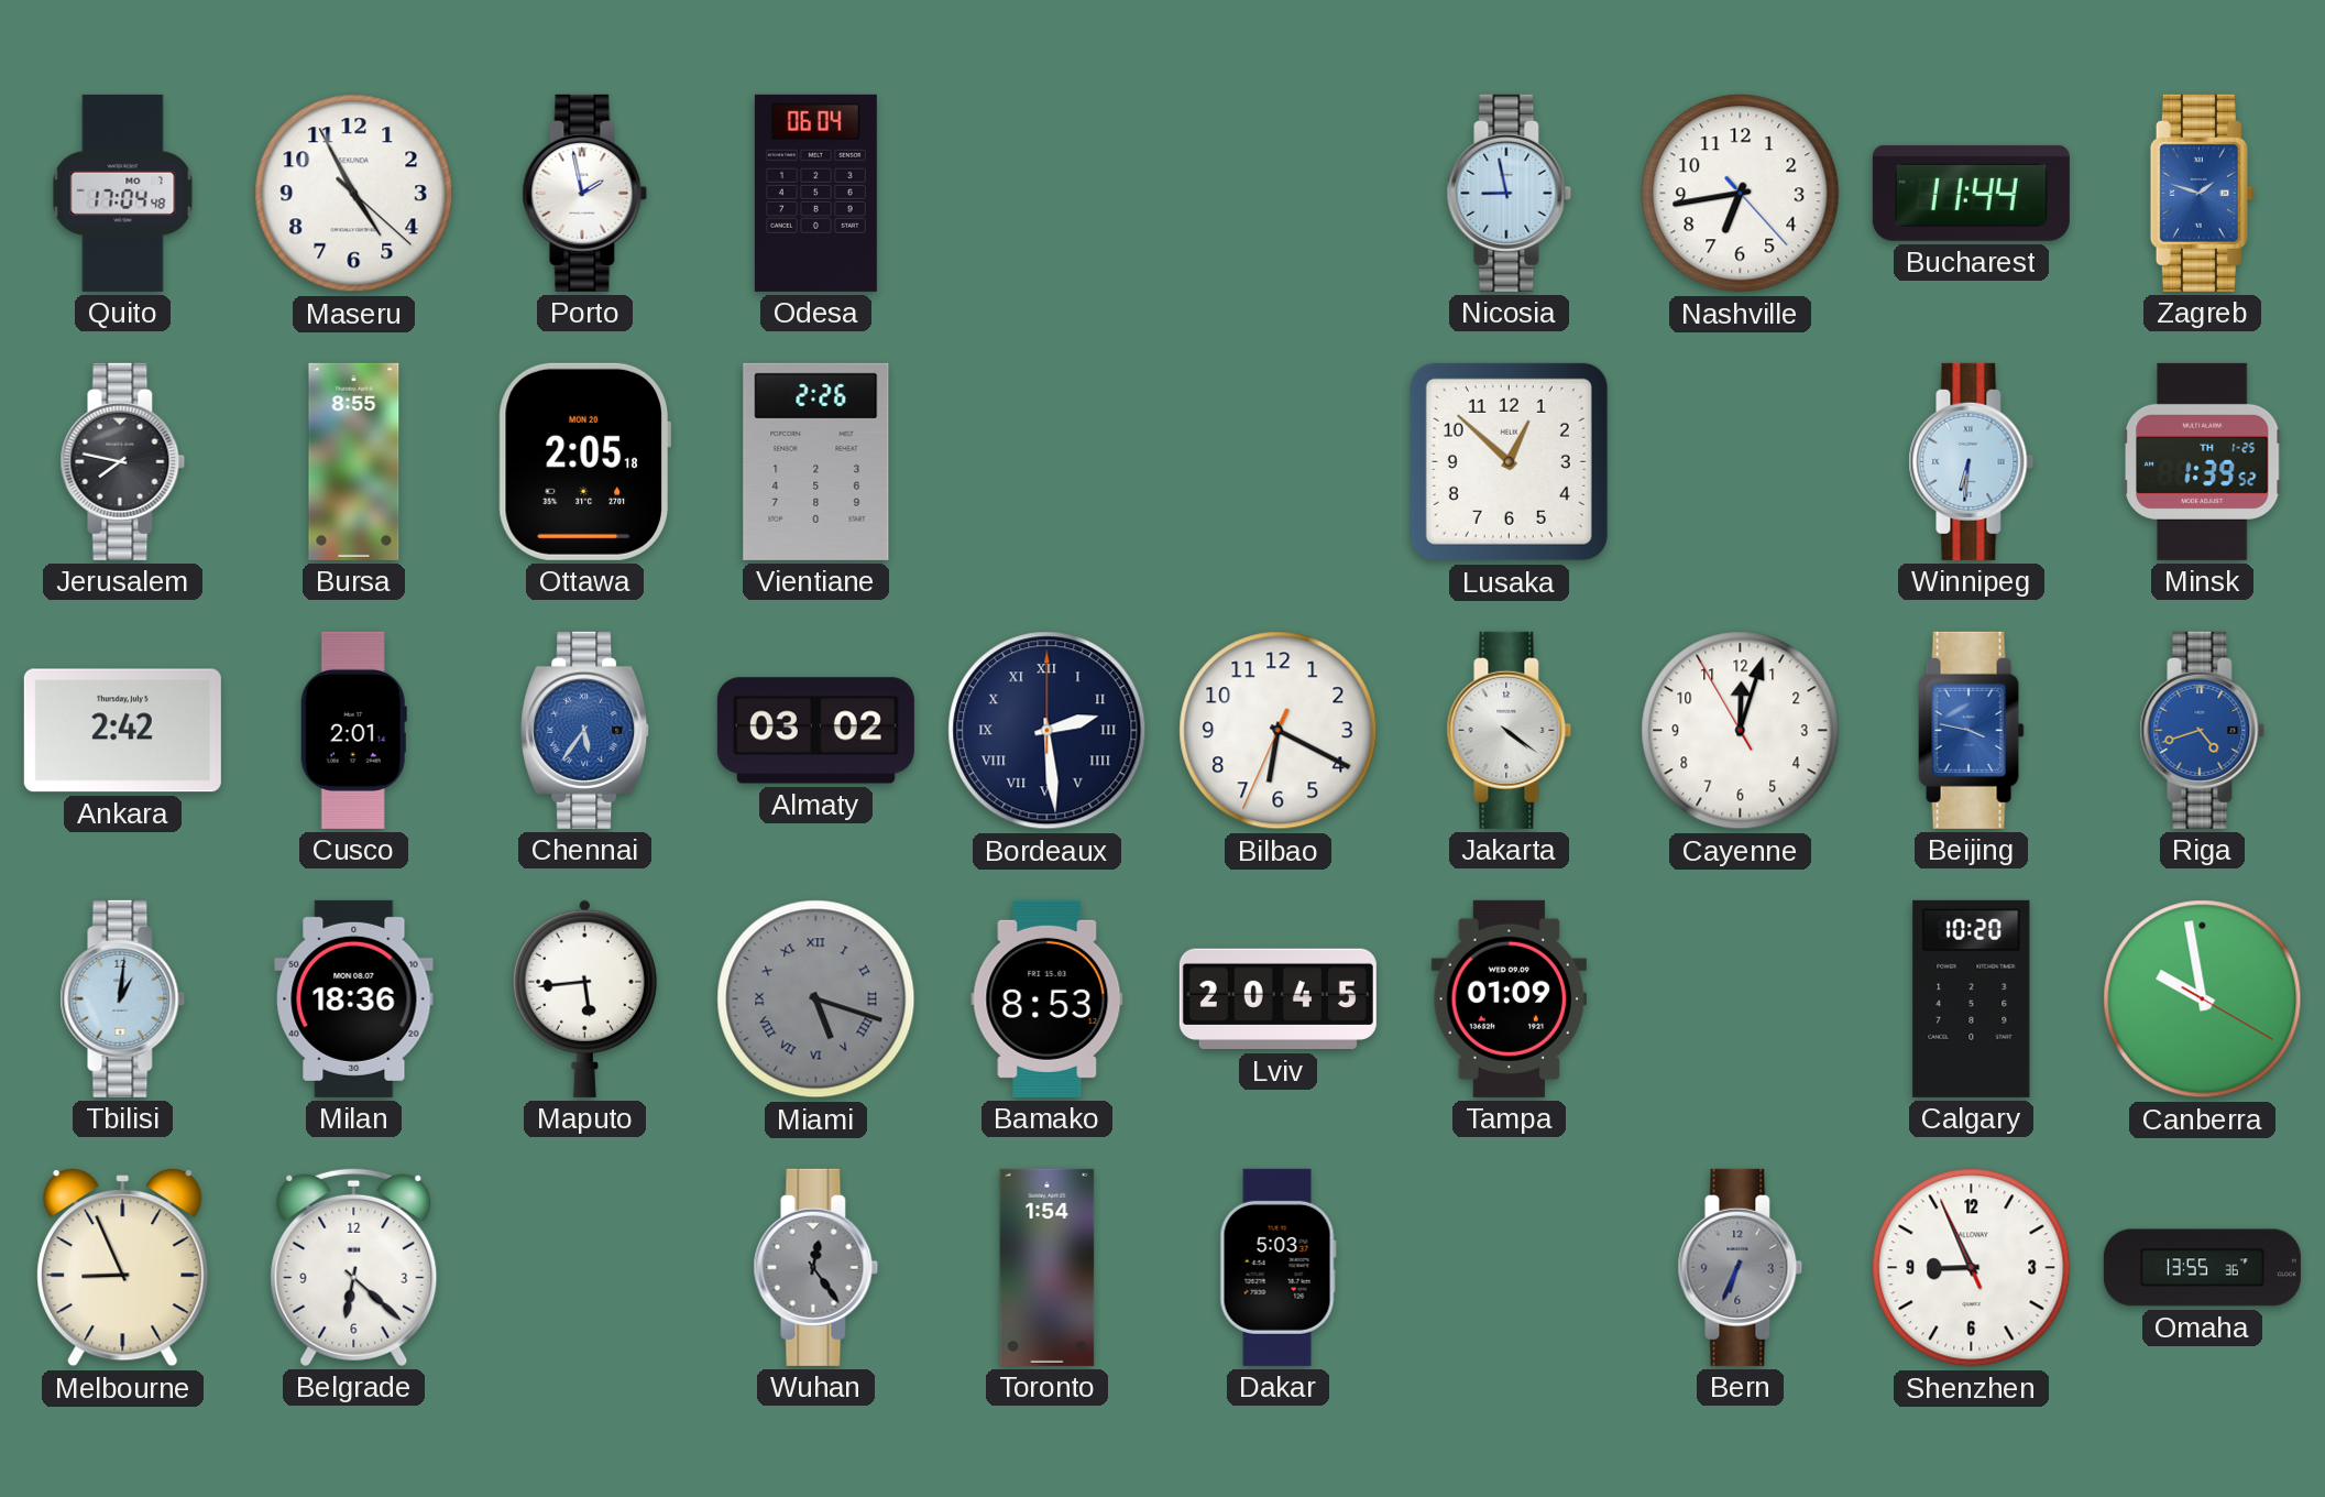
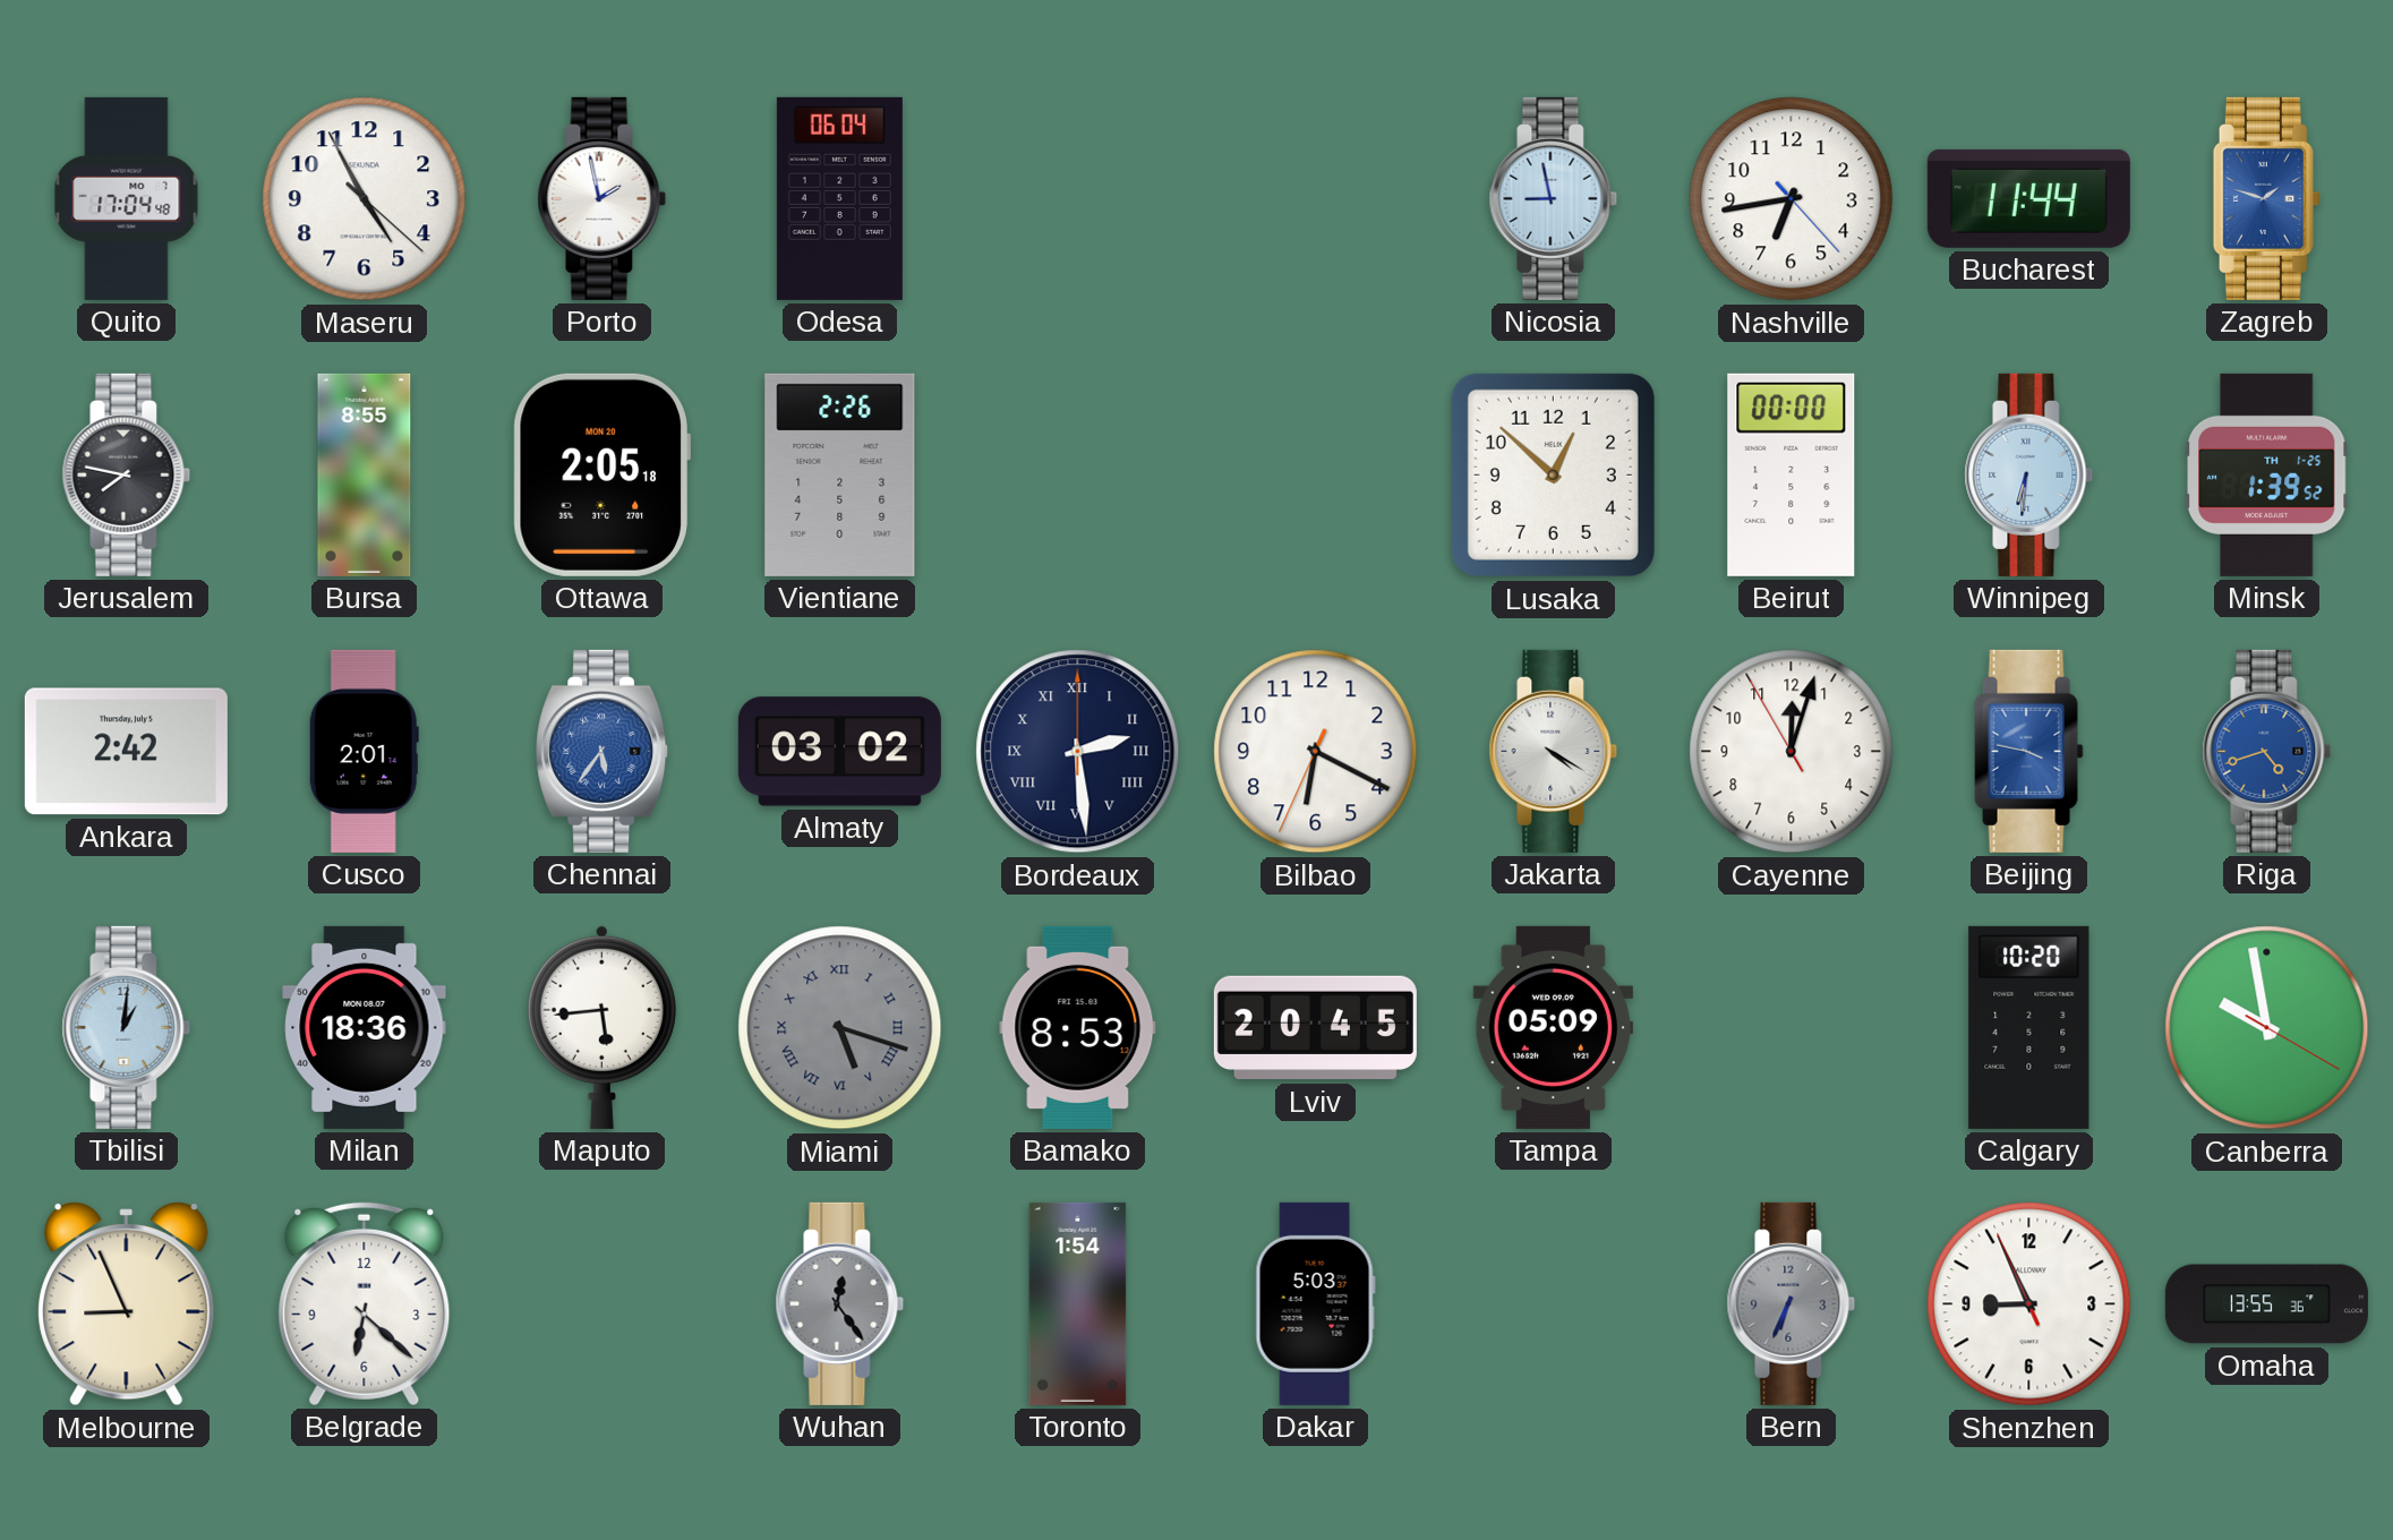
Beirut: none -> 00:00 (1792, 474)
Jakarta: 4:21 -> 4:20 (1554, 751)
Tampa: 01:09 -> 05:09 (1553, 1027)
